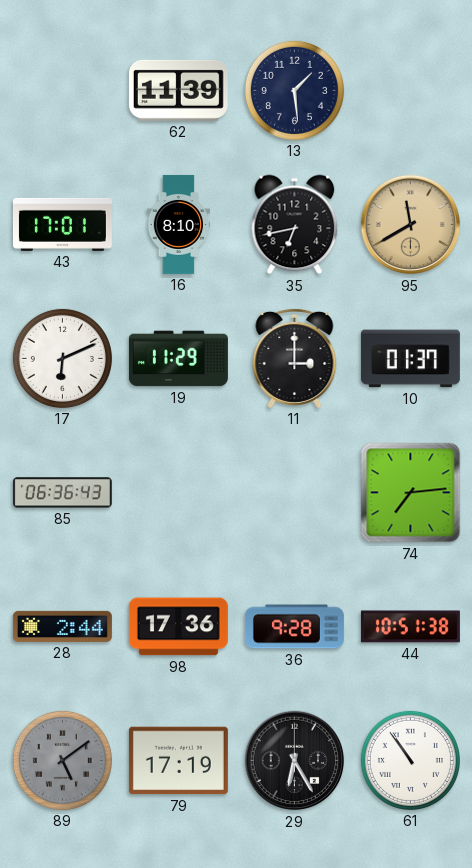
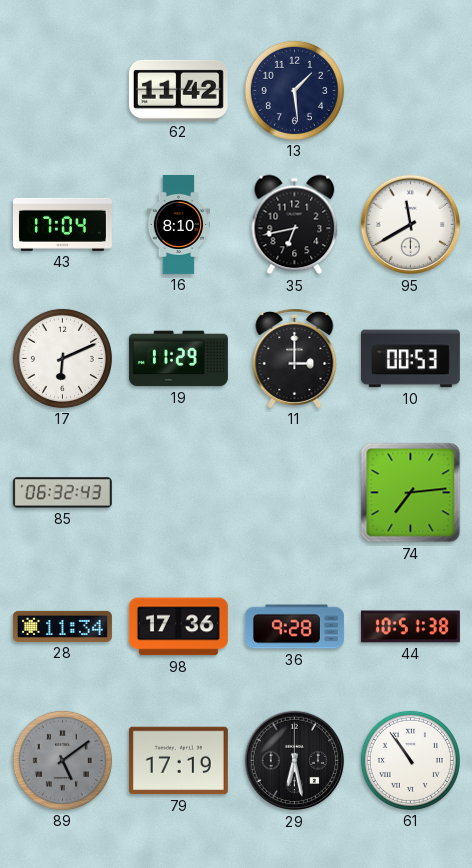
62: 11:39 -> 11:42 (178, 90)
43: 17:01 -> 17:04 (62, 224)
95 dial: champagne -> white (411, 225)
10: 01:37 -> 00:53 (410, 359)
85: 06:36 -> 06:32 (62, 493)
28: 2:44 -> 11:34 (62, 626)
29: 6:25 -> 6:28 (295, 761)
